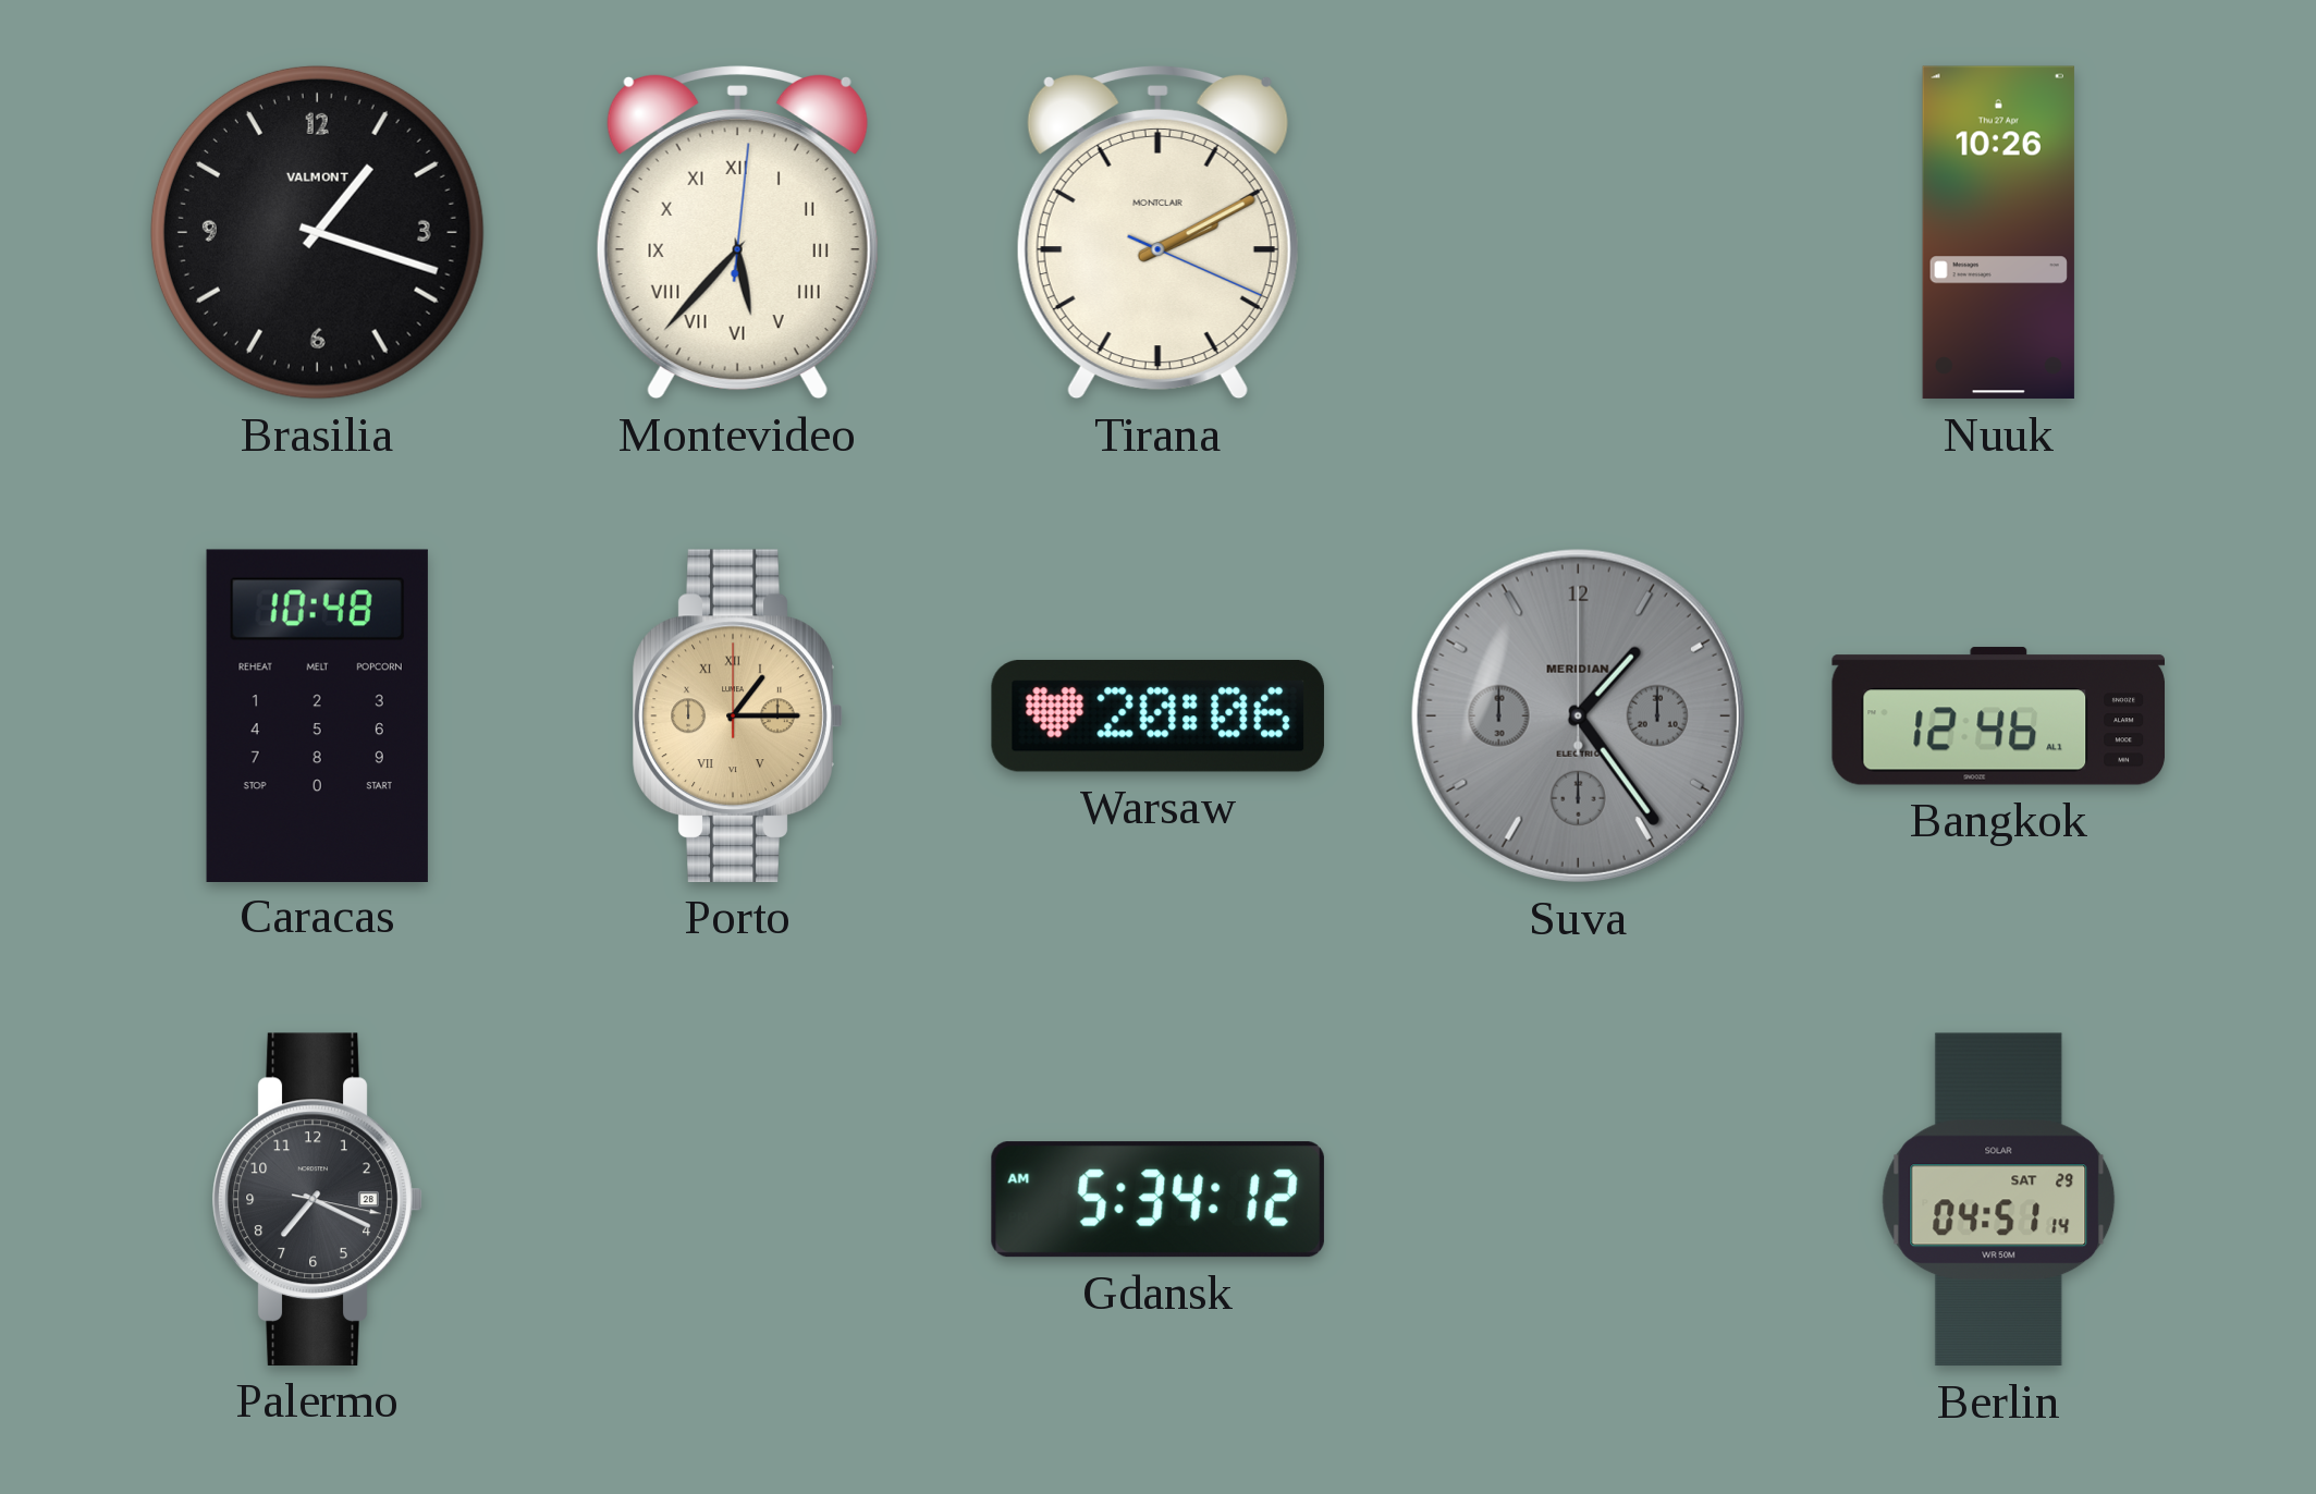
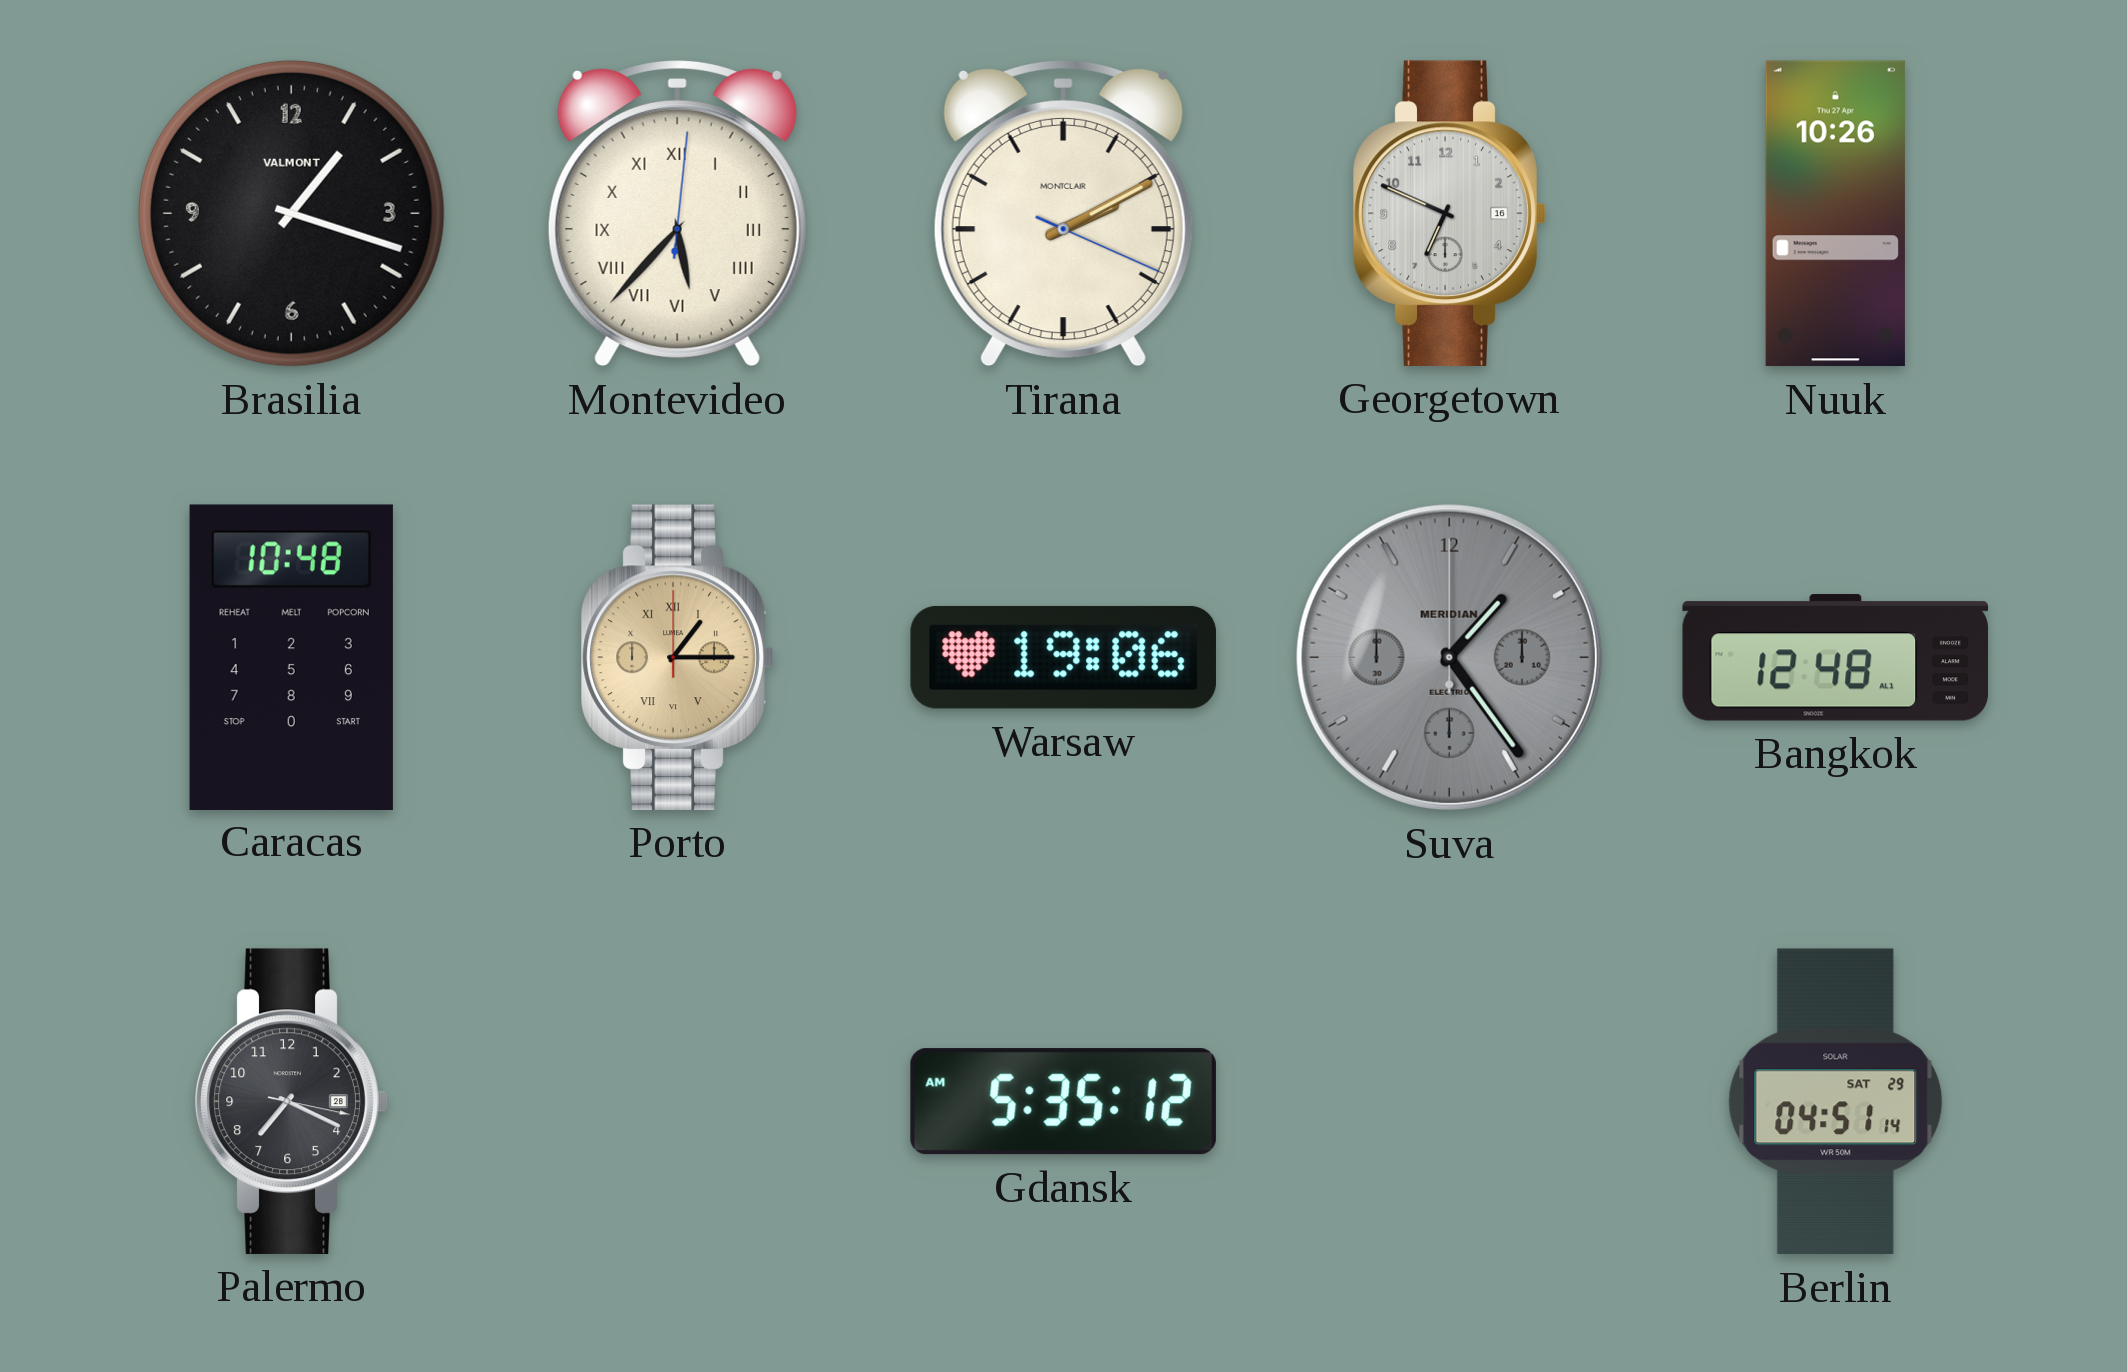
Georgetown: none -> 6:49 (1449, 213)
Warsaw: 20:06 -> 19:06 (1063, 657)
Bangkok: 12:46 -> 12:48 (1835, 658)
Gdansk: 5:34 -> 5:35 (1063, 1102)
